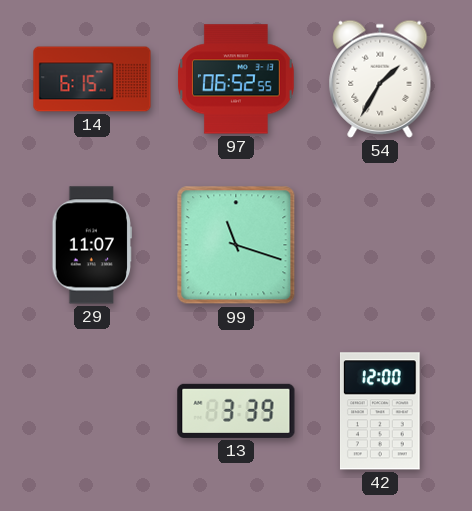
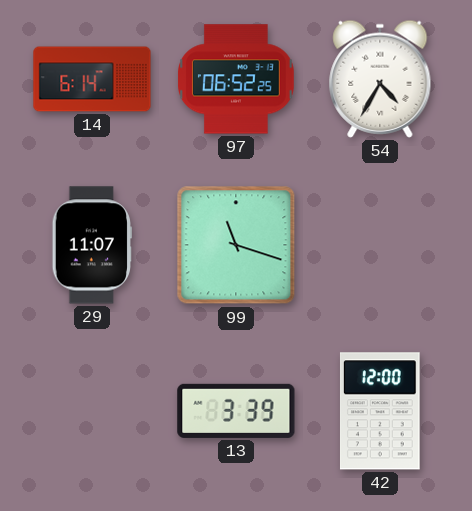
14: 6:15 -> 6:14 (92, 79)
97: 06:52:55 -> 06:52:25 (237, 79)
54: 1:35 -> 4:35 (380, 79)
